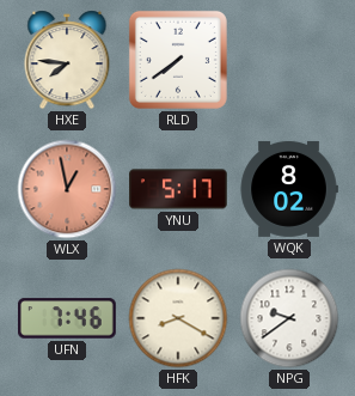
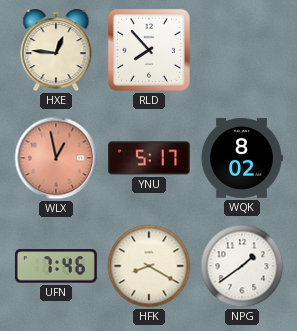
HXE: 7:46 -> 12:46 (56, 50)
RLD: 7:39 -> 7:53 (149, 50)
NPG: 9:39 -> 1:39 (242, 266)
